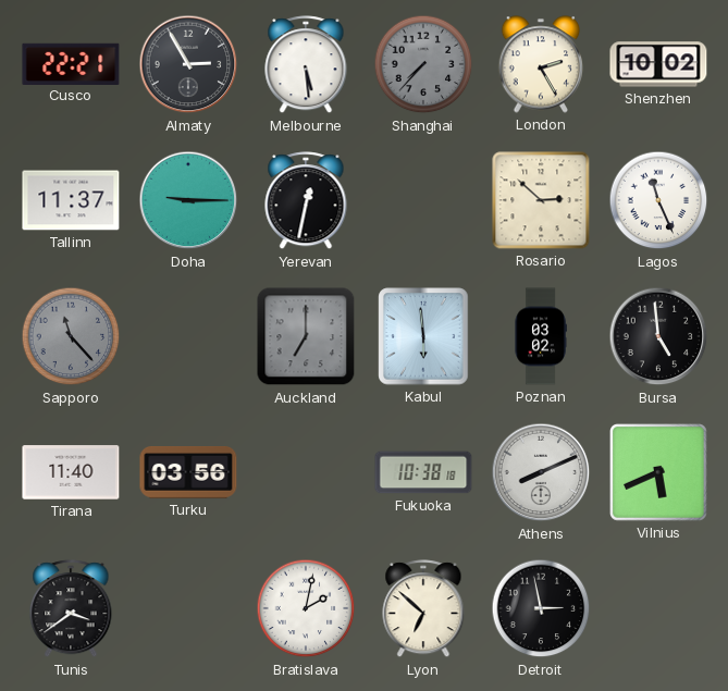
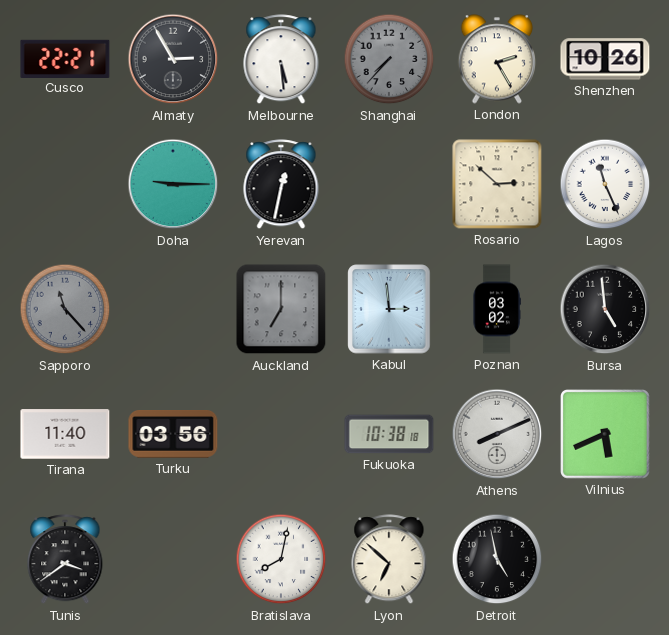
Shenzhen: 10:02 -> 10:26 (605, 59)
Tallinn: 11:37 -> none (71, 200)
Kabul: 5:59 -> 2:59 (389, 309)
Bratislava: 2:02 -> 8:02 (281, 559)
Detroit: 2:58 -> 4:58 (497, 559)
